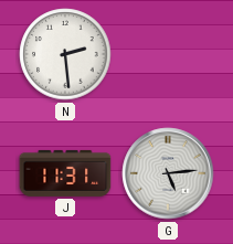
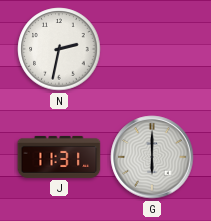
N: 2:29 -> 2:32 (59, 49)
G: 5:14 -> 6:00 (152, 157)
